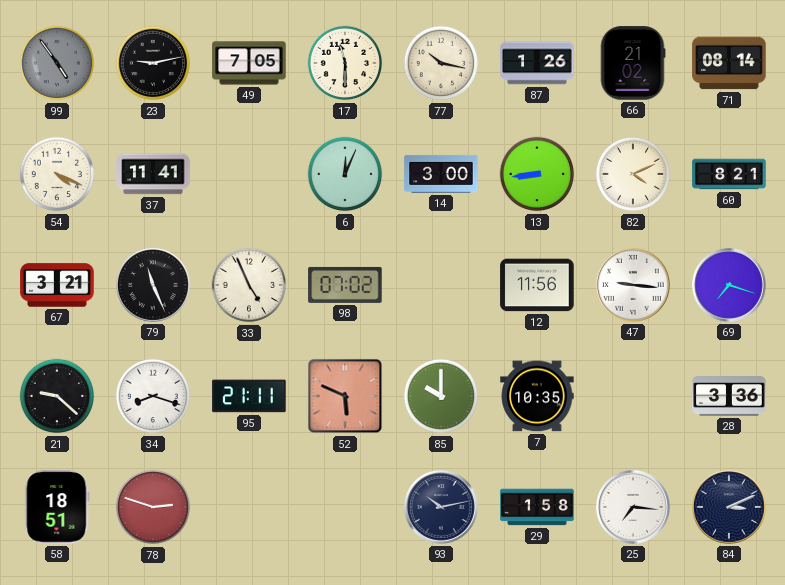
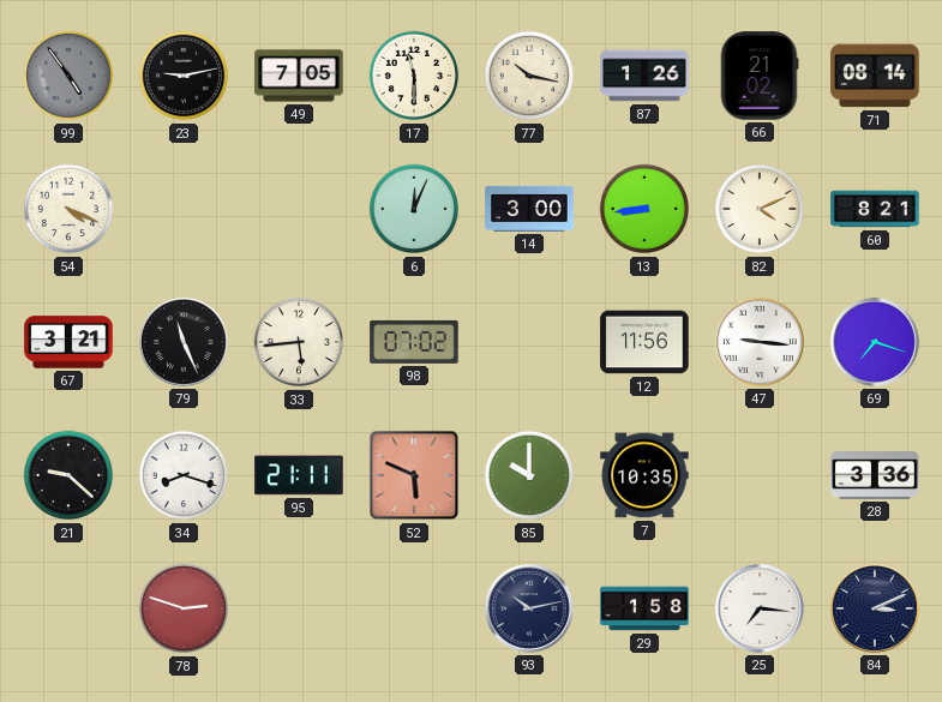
37: 11:41 -> none (153, 174)
33: 4:56 -> 5:44 (299, 342)
58: 18:51 -> none (57, 507)
